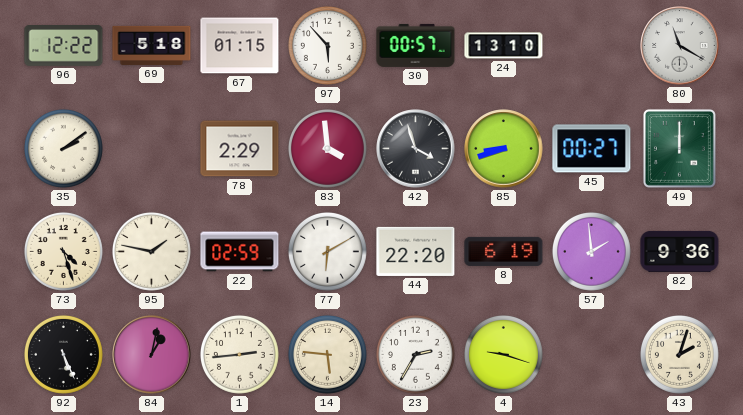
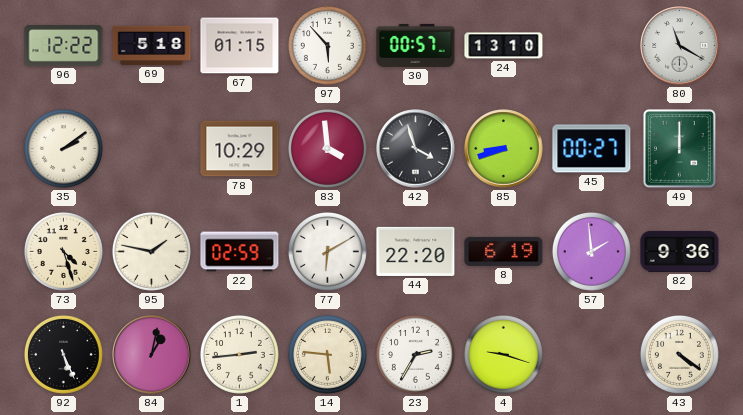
78: 2:29 -> 10:29 (240, 149)
43: 2:03 -> 4:21 (679, 354)
